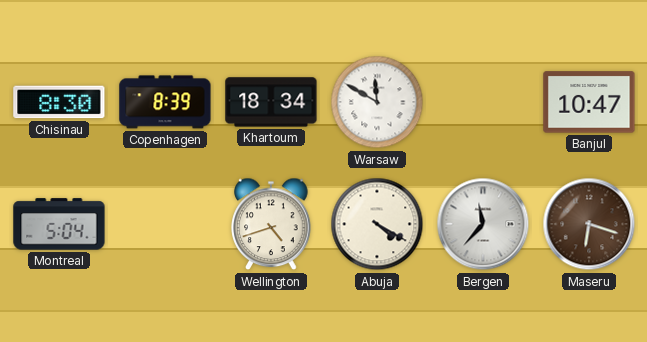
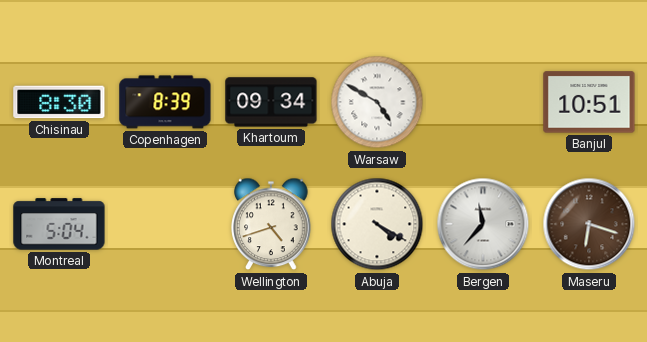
Khartoum: 18:34 -> 09:34 (271, 102)
Warsaw: 11:50 -> 4:50 (377, 102)
Banjul: 10:47 -> 10:51 (589, 102)
